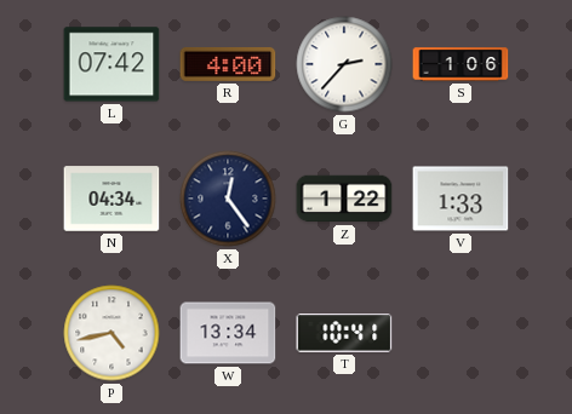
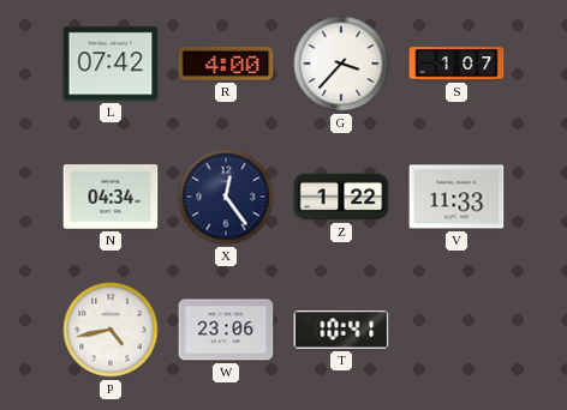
G: 2:37 -> 3:37 (341, 64)
S: 1:06 -> 1:07 (456, 64)
V: 1:33 -> 11:33 (456, 197)
W: 13:34 -> 23:06 (226, 330)
